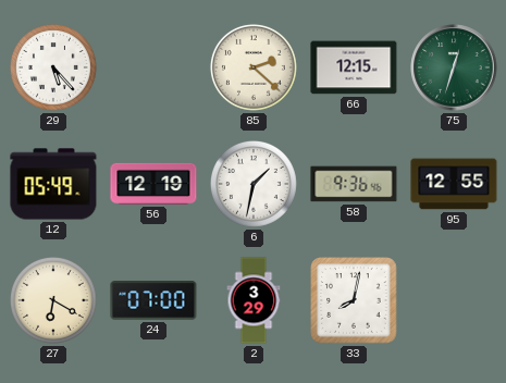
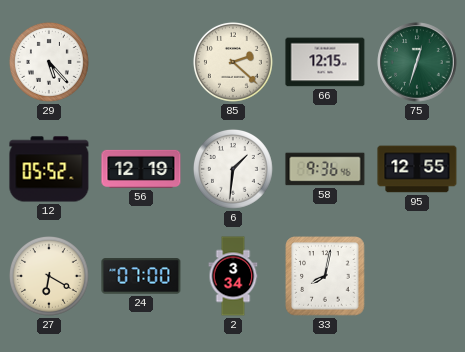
12: 05:49 -> 05:52 (49, 169)
6: 1:32 -> 1:31 (233, 169)
2: 3:29 -> 3:34 (233, 276)
